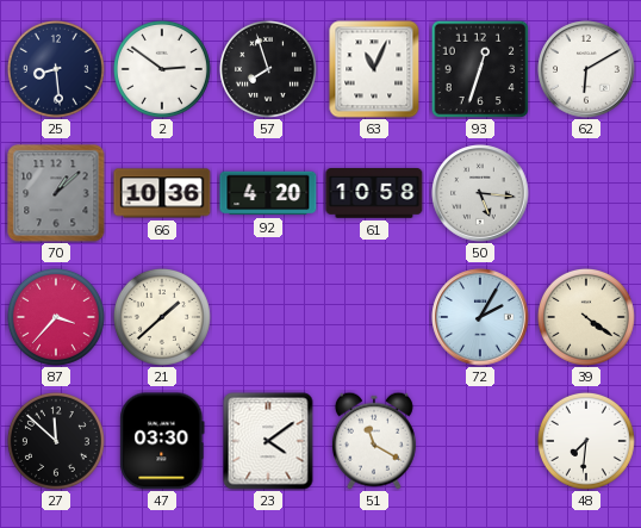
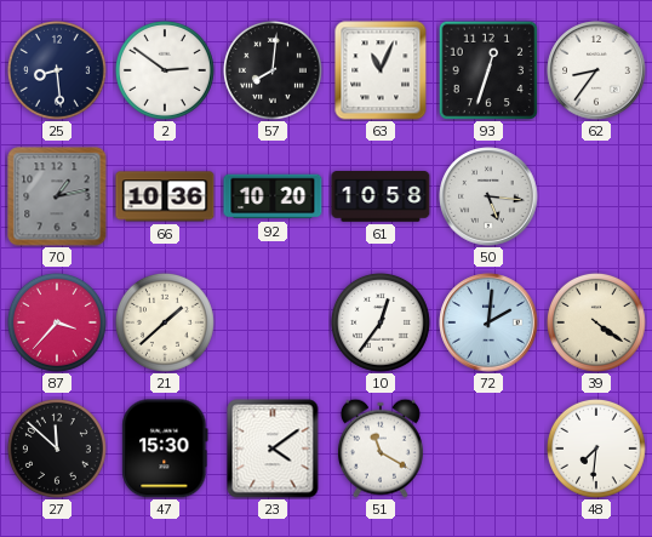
57: 7:57 -> 8:01 (273, 70)
62: 6:10 -> 8:36 (596, 70)
70: 1:08 -> 1:13 (57, 196)
92: 4:20 -> 10:20 (273, 196)
10: none -> 12:36 (381, 322)
72: 2:05 -> 2:01 (488, 322)
47: 03:30 -> 15:30 (165, 449)
